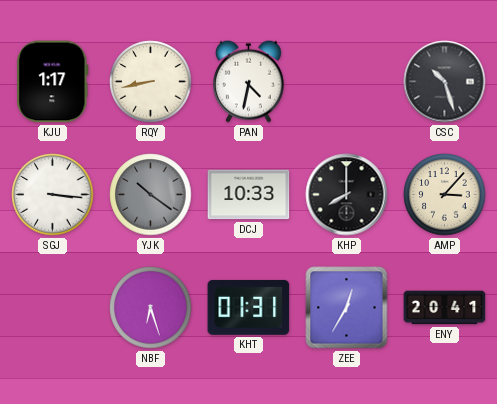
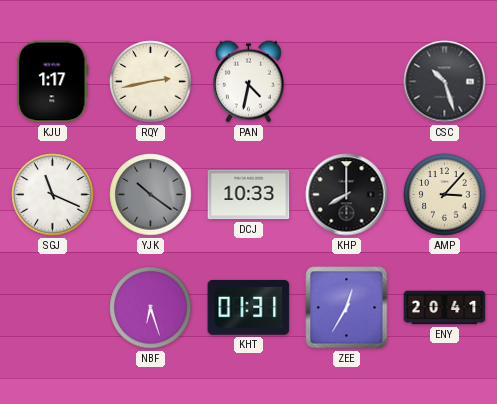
RQY: 8:43 -> 2:43 (151, 82)
SGJ: 3:16 -> 11:19 (53, 195)
